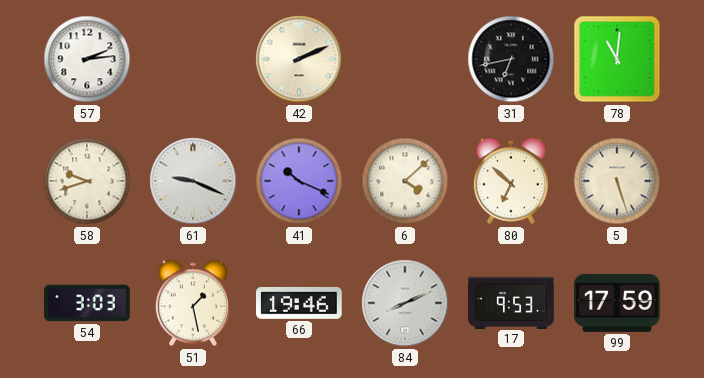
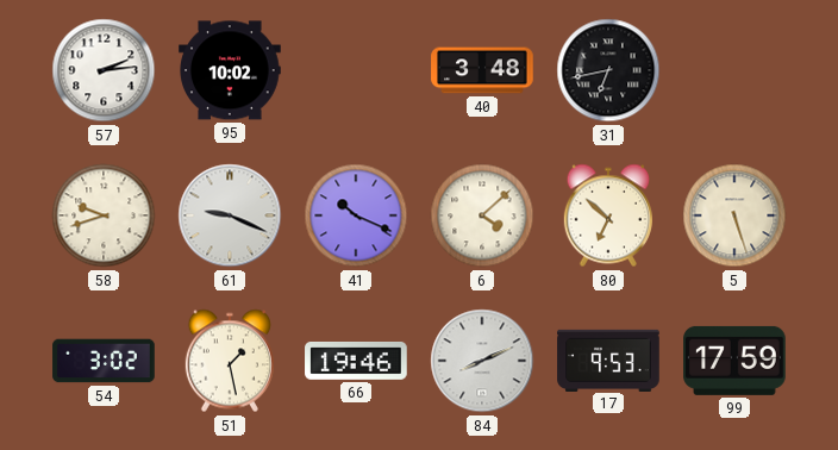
95: none -> 10:02 (230, 70)
42: 2:11 -> none (299, 59)
40: none -> 3:48 (482, 70)
78: 11:01 -> none (617, 59)
54: 3:03 -> 3:02 (104, 361)
